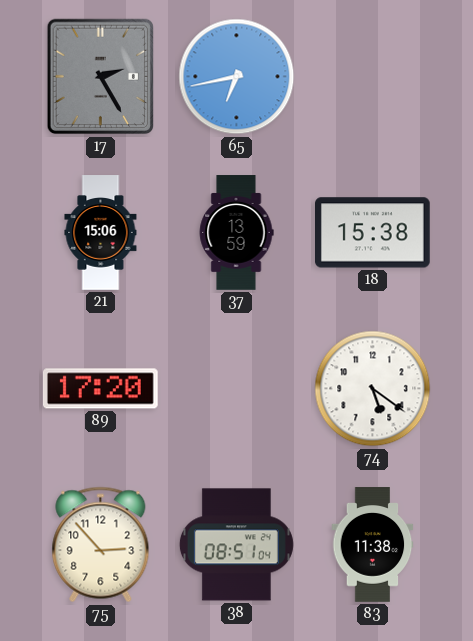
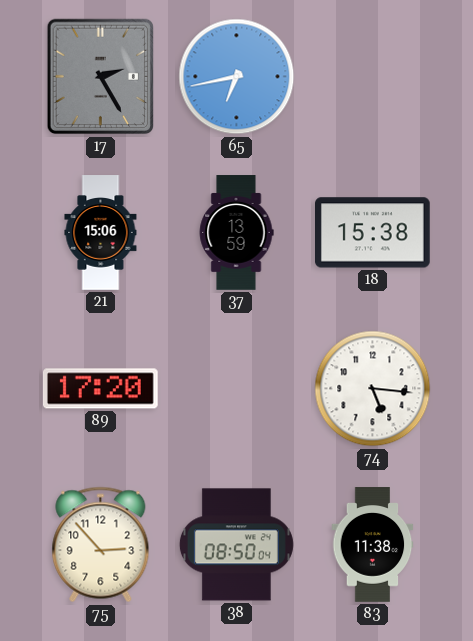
74: 5:21 -> 5:16 (373, 389)
38: 08:51 -> 08:50 (236, 545)
